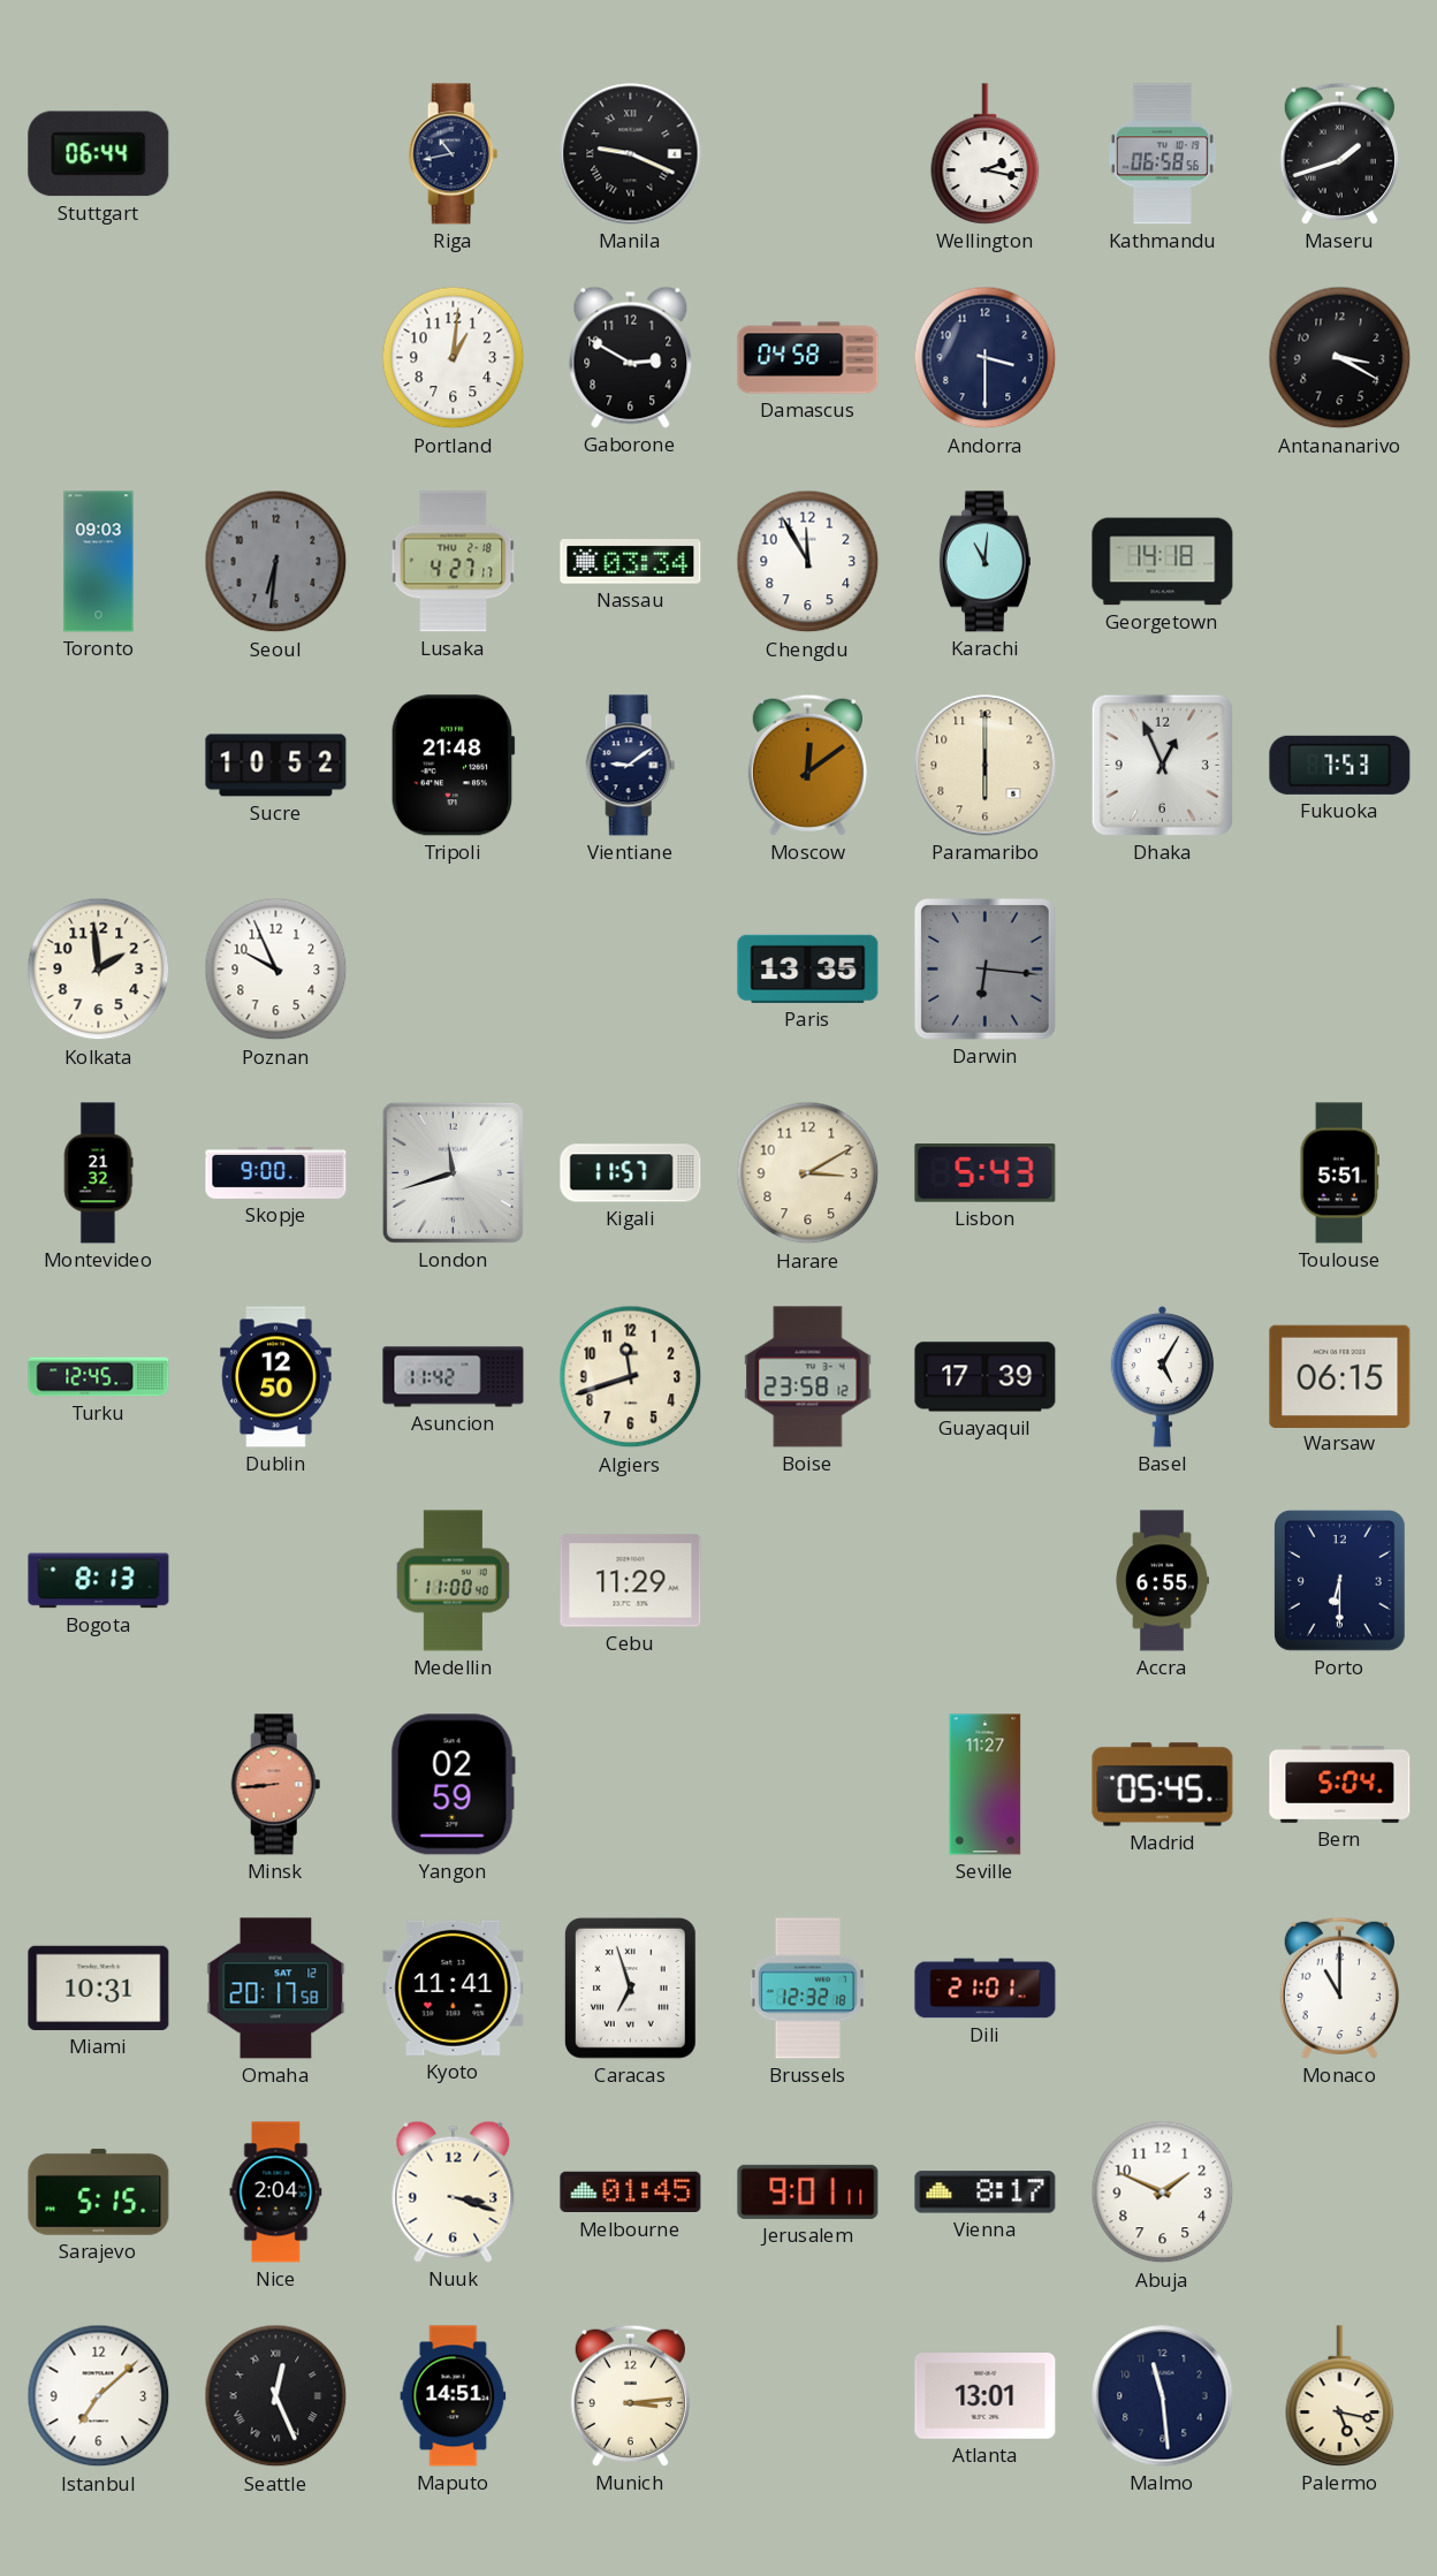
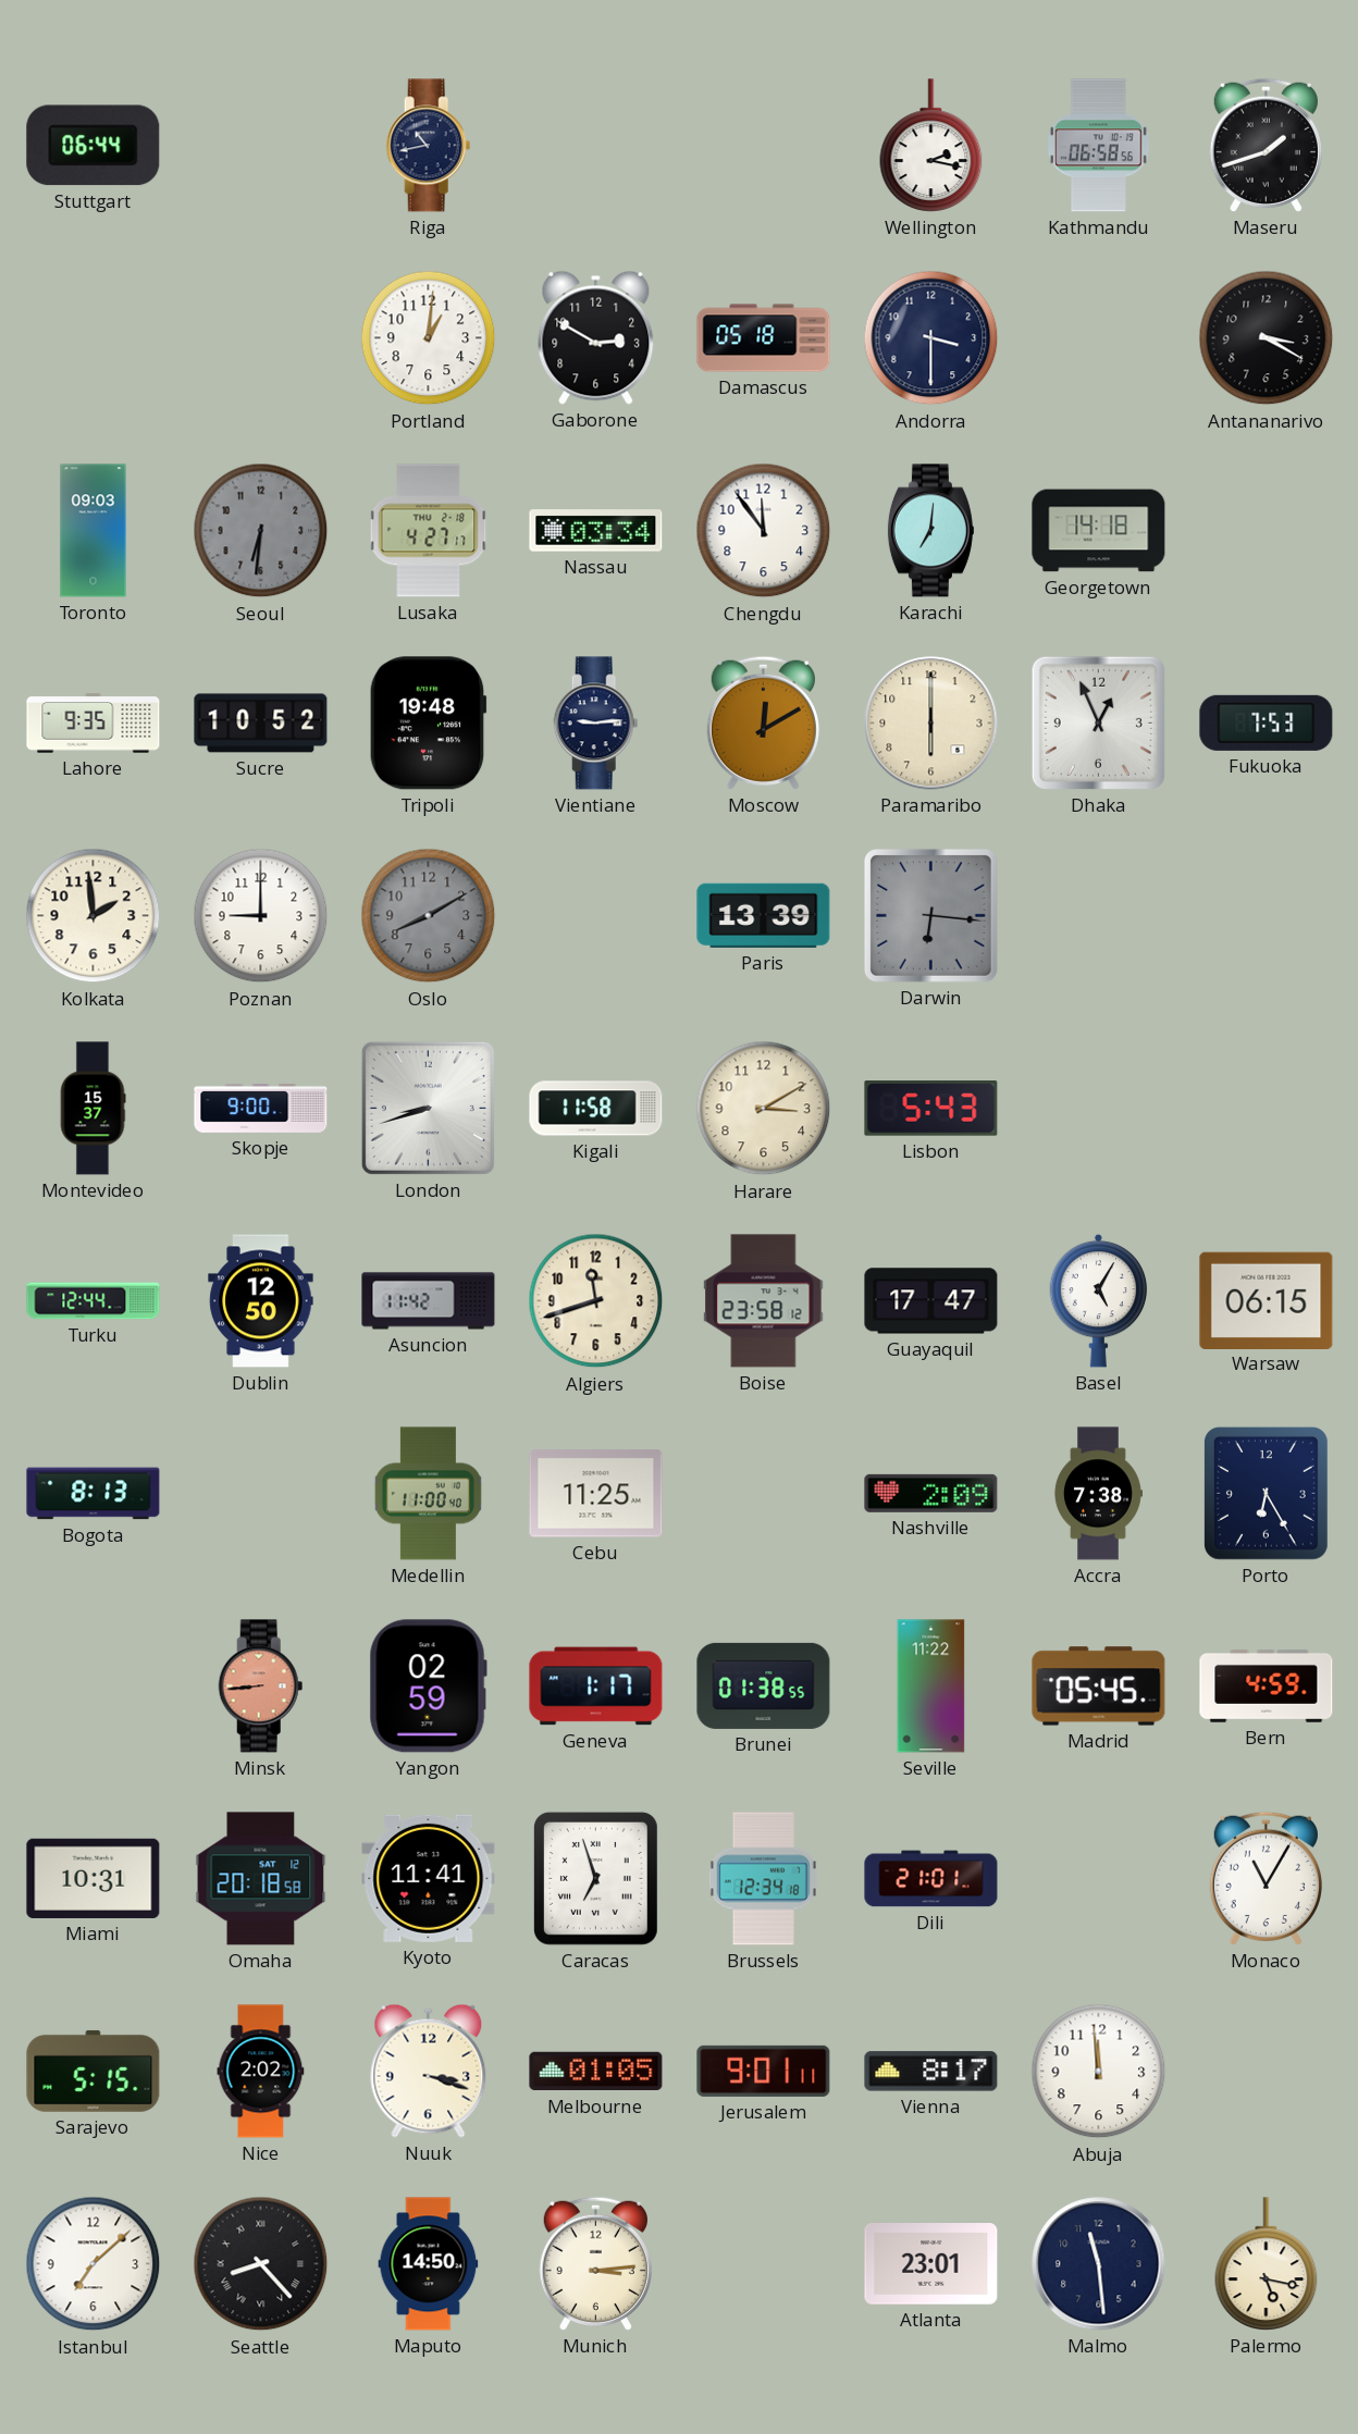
Manila: 9:19 -> none (631, 154)
Damascus: 04:58 -> 05:18 (764, 338)
Chengdu: 11:55 -> 11:54 (764, 531)
Karachi: 11:01 -> 7:01 (930, 531)
Lahore: none -> 9:35 (94, 724)
Tripoli: 21:48 -> 19:48 (428, 724)
Vientiane: 9:09 -> 9:14 (596, 724)
Moscow: 12:09 -> 12:10 (763, 722)
Poznan: 9:56 -> 9:00 (261, 916)
Oslo: none -> 8:10 (429, 916)
Paris: 13:35 -> 13:39 (764, 915)
Montevideo: 21:32 -> 15:37 (92, 1109)
London: 11:42 -> 8:42 (428, 1108)
Kigali: 11:57 -> 11:58 (596, 1109)
Toulouse: 5:51 -> none (1339, 1173)
Turku: 12:45 -> 12:44 (94, 1301)
Guayaquil: 17:39 -> 17:47 (931, 1301)
Cebu: 11:29 -> 11:25 (596, 1494)
Nashville: none -> 2:09 (931, 1493)
Accra: 6:55 -> 7:38 (1098, 1494)
Porto: 6:30 -> 6:25 (1266, 1493)
Geneva: none -> 1:17 (596, 1686)
Brunei: none -> 01:38 (764, 1685)
Seville: 11:27 -> 11:22 (931, 1686)
Bern: 5:04 -> 4:59 (1267, 1685)
Omaha: 20:17 -> 20:18 (261, 1879)
Brussels: 12:32 -> 12:34 (763, 1879)
Monaco: 11:00 -> 11:05 (1266, 1878)
Nice: 2:04 -> 2:02 (261, 2072)
Melbourne: 01:45 -> 01:05 (596, 2072)
Abuja: 1:49 -> 11:59 (1099, 2072)
Seattle: 12:26 -> 8:23 (261, 2264)
Maputo: 14:51 -> 14:50 (429, 2264)
Atlanta: 13:01 -> 23:01 (931, 2264)
